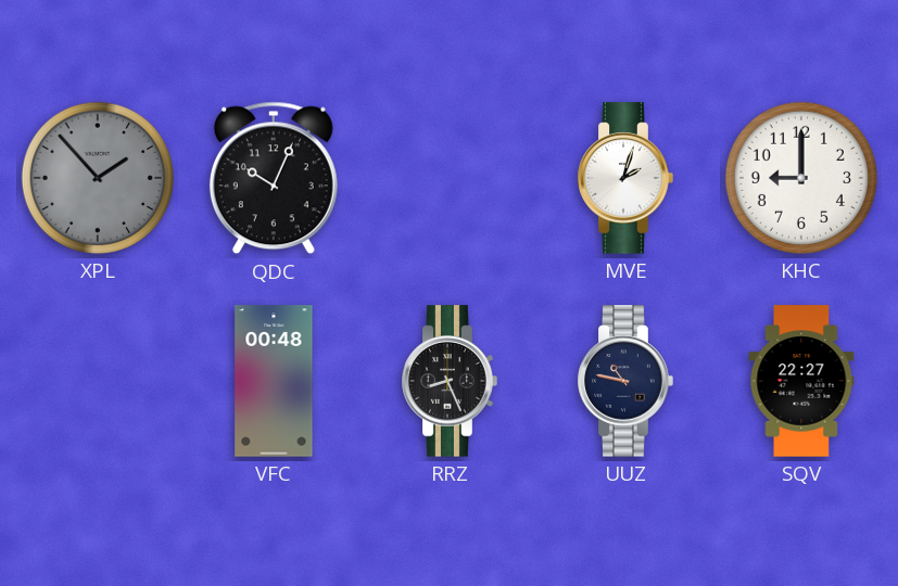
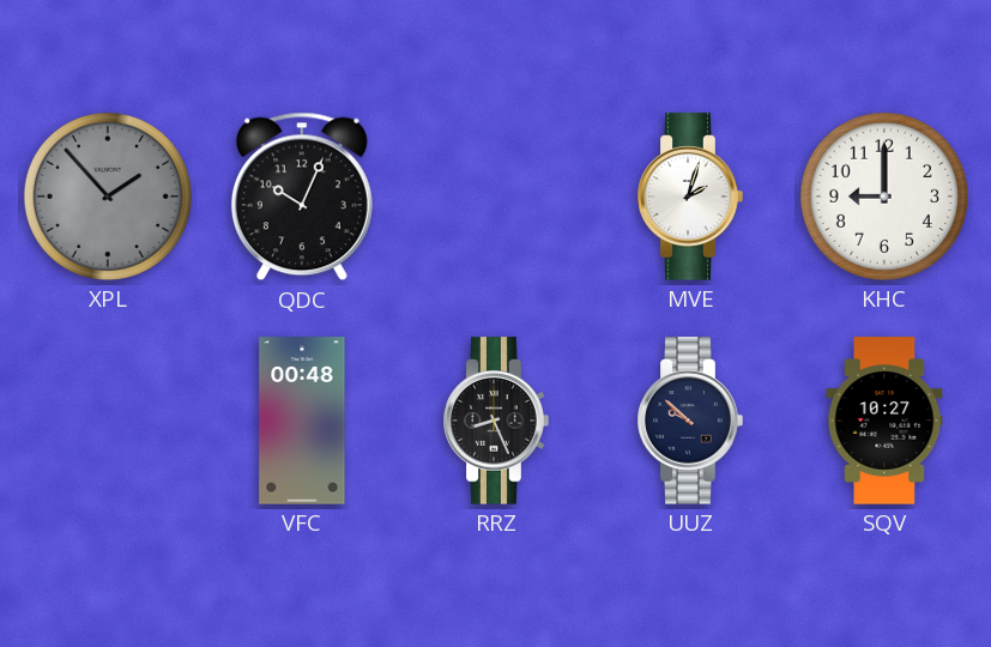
UUZ: 10:47 -> 9:52 (690, 421)
SQV: 22:27 -> 10:27 (884, 421)
